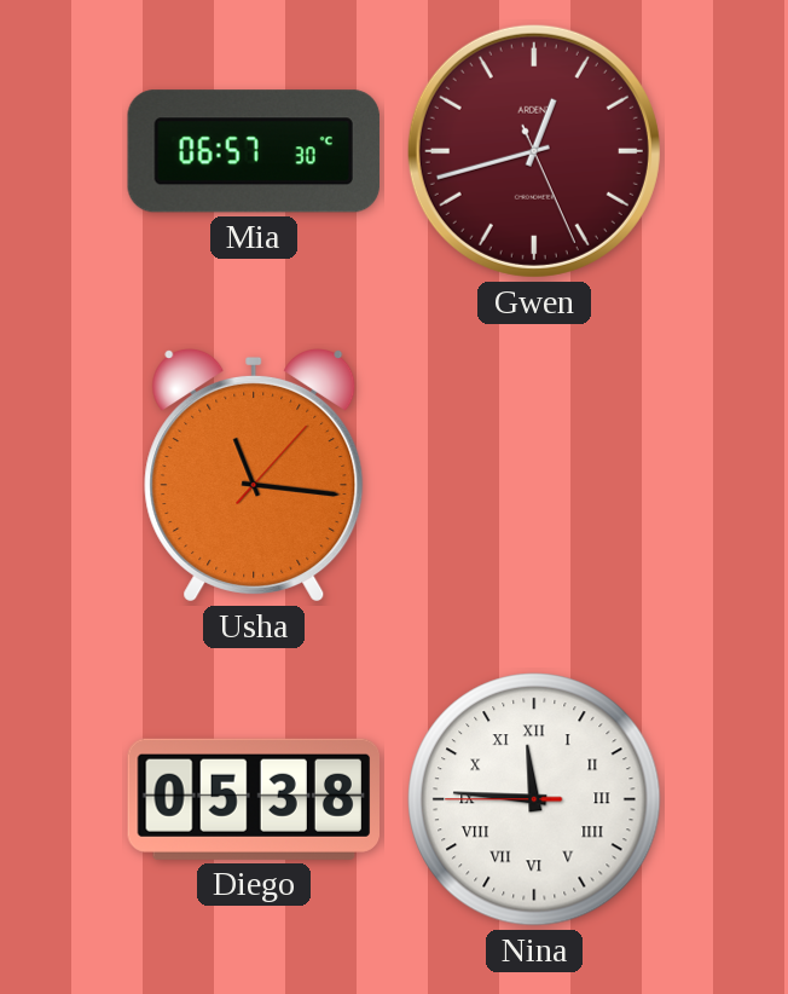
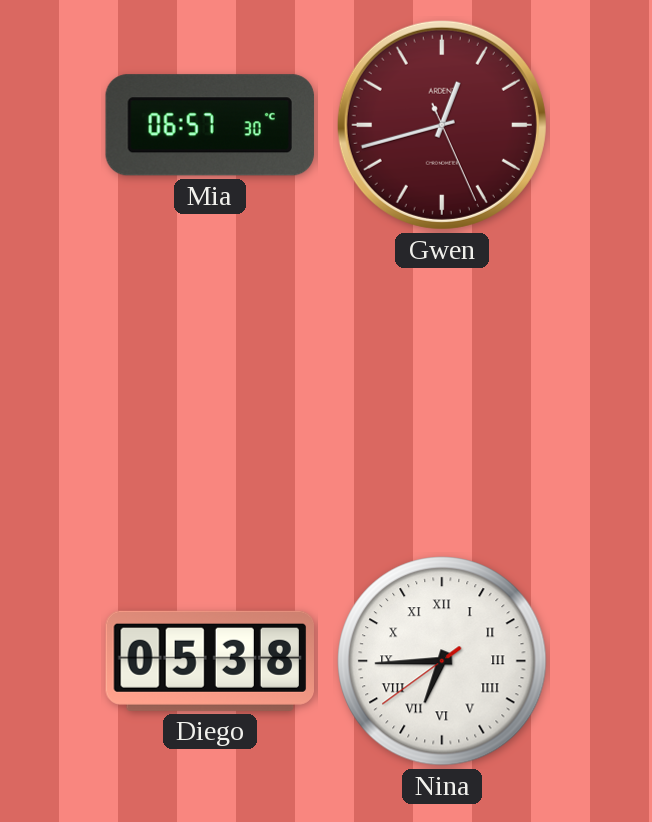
Usha: 11:16 -> none (254, 475)
Nina: 11:45 -> 6:44 (442, 661)
